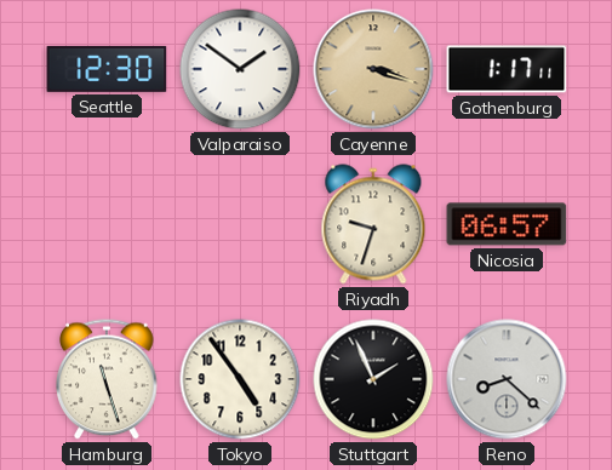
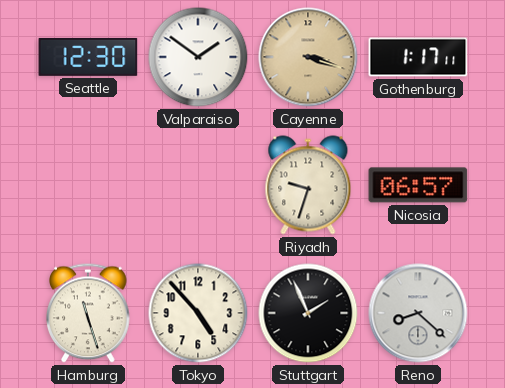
Tokyo: 4:54 -> 4:53 (198, 313)
